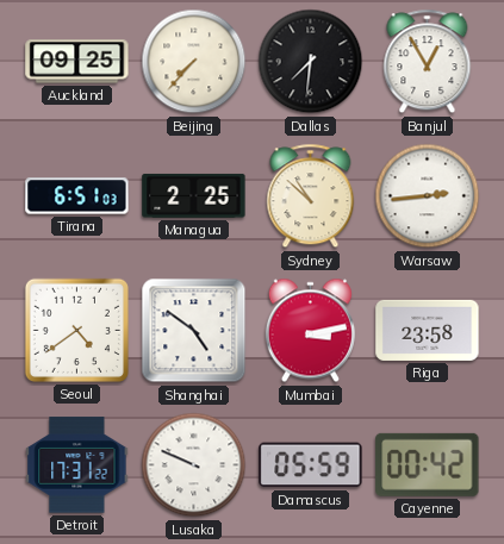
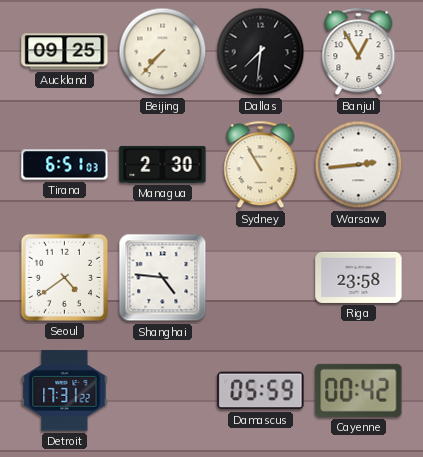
Managua: 2:25 -> 2:30 (163, 164)
Sydney: 10:52 -> 10:55 (261, 165)
Shanghai: 4:51 -> 4:46 (163, 278)
Mumbai: 3:13 -> none (310, 331)
Lusaka: 9:49 -> none (194, 465)
